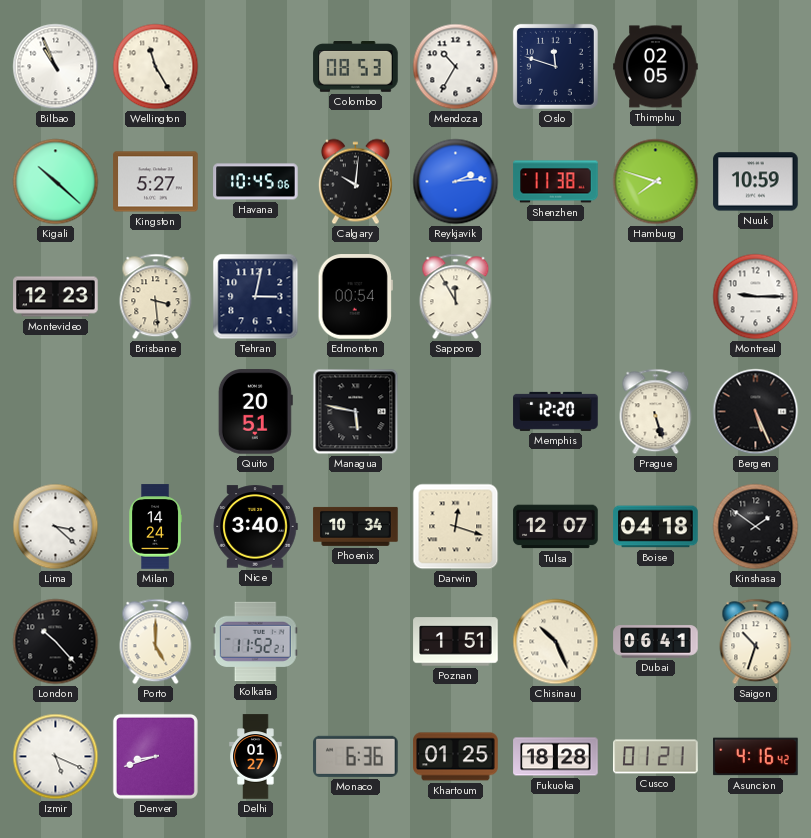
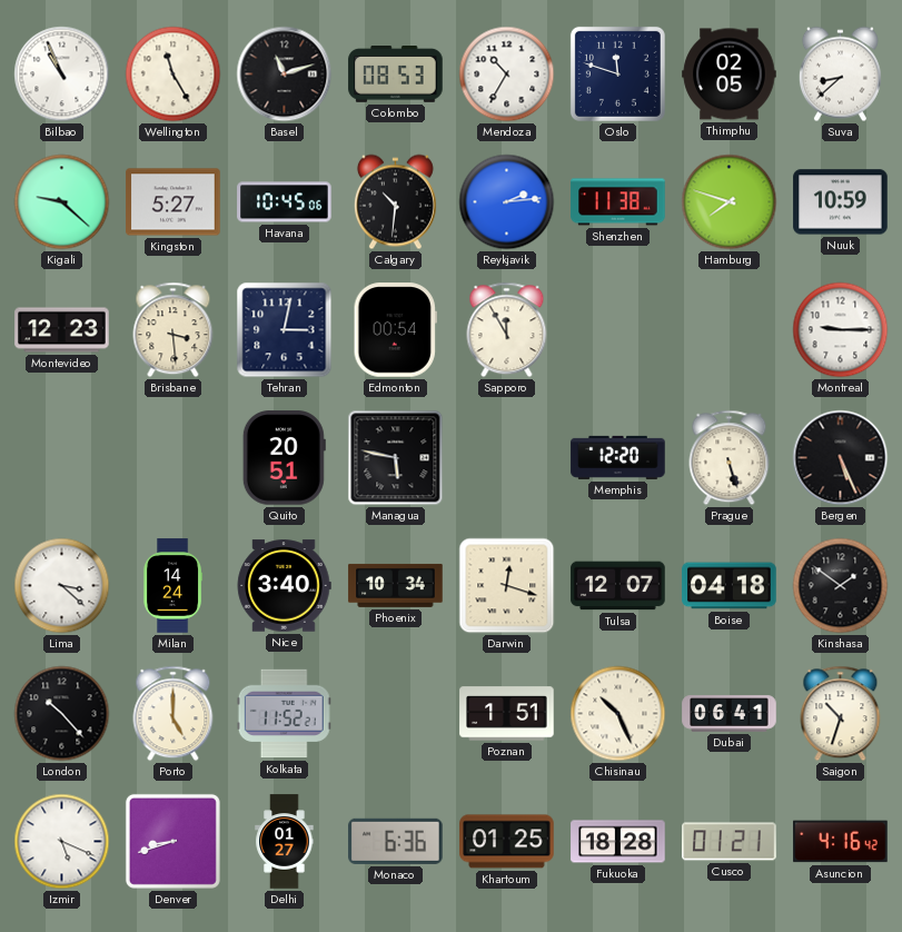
Basel: none -> 11:12 (285, 75)
Suva: none -> 8:38 (840, 75)
Kigali: 10:22 -> 9:22 (62, 202)
Calgary: 10:01 -> 10:31 (395, 202)
